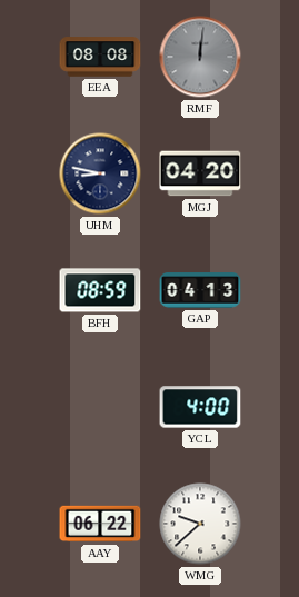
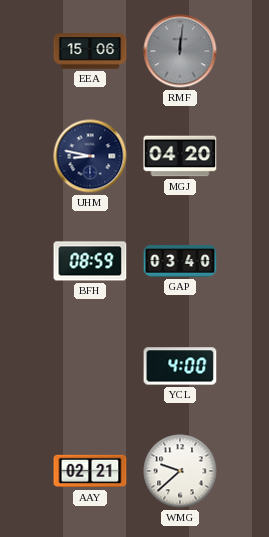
EEA: 08:08 -> 15:06 (90, 51)
GAP: 04:13 -> 03:40 (180, 261)
AAY: 06:22 -> 02:21 (90, 471)
